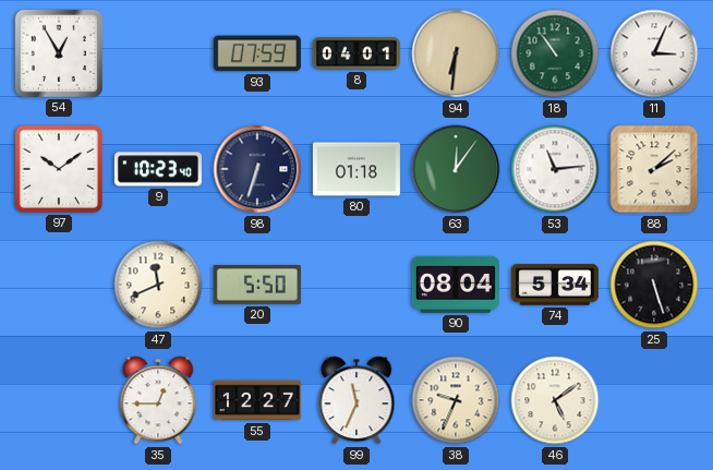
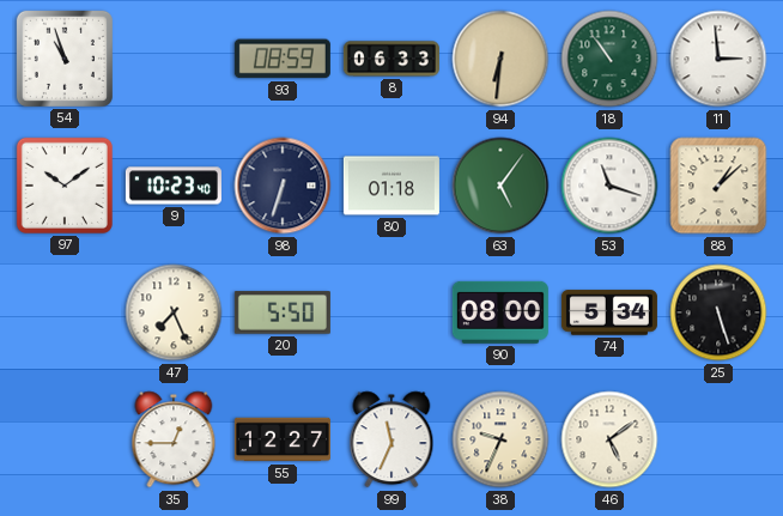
54: 12:55 -> 10:57 (65, 59)
93: 07:59 -> 08:59 (283, 59)
8: 04:01 -> 06:33 (391, 59)
11: 3:04 -> 2:59 (718, 59)
63: 12:06 -> 5:06 (500, 186)
53: 11:14 -> 11:18 (609, 186)
88: 2:08 -> 1:08 (718, 186)
47: 11:41 -> 7:26 (174, 312)
90: 08:04 -> 08:00 (500, 312)
